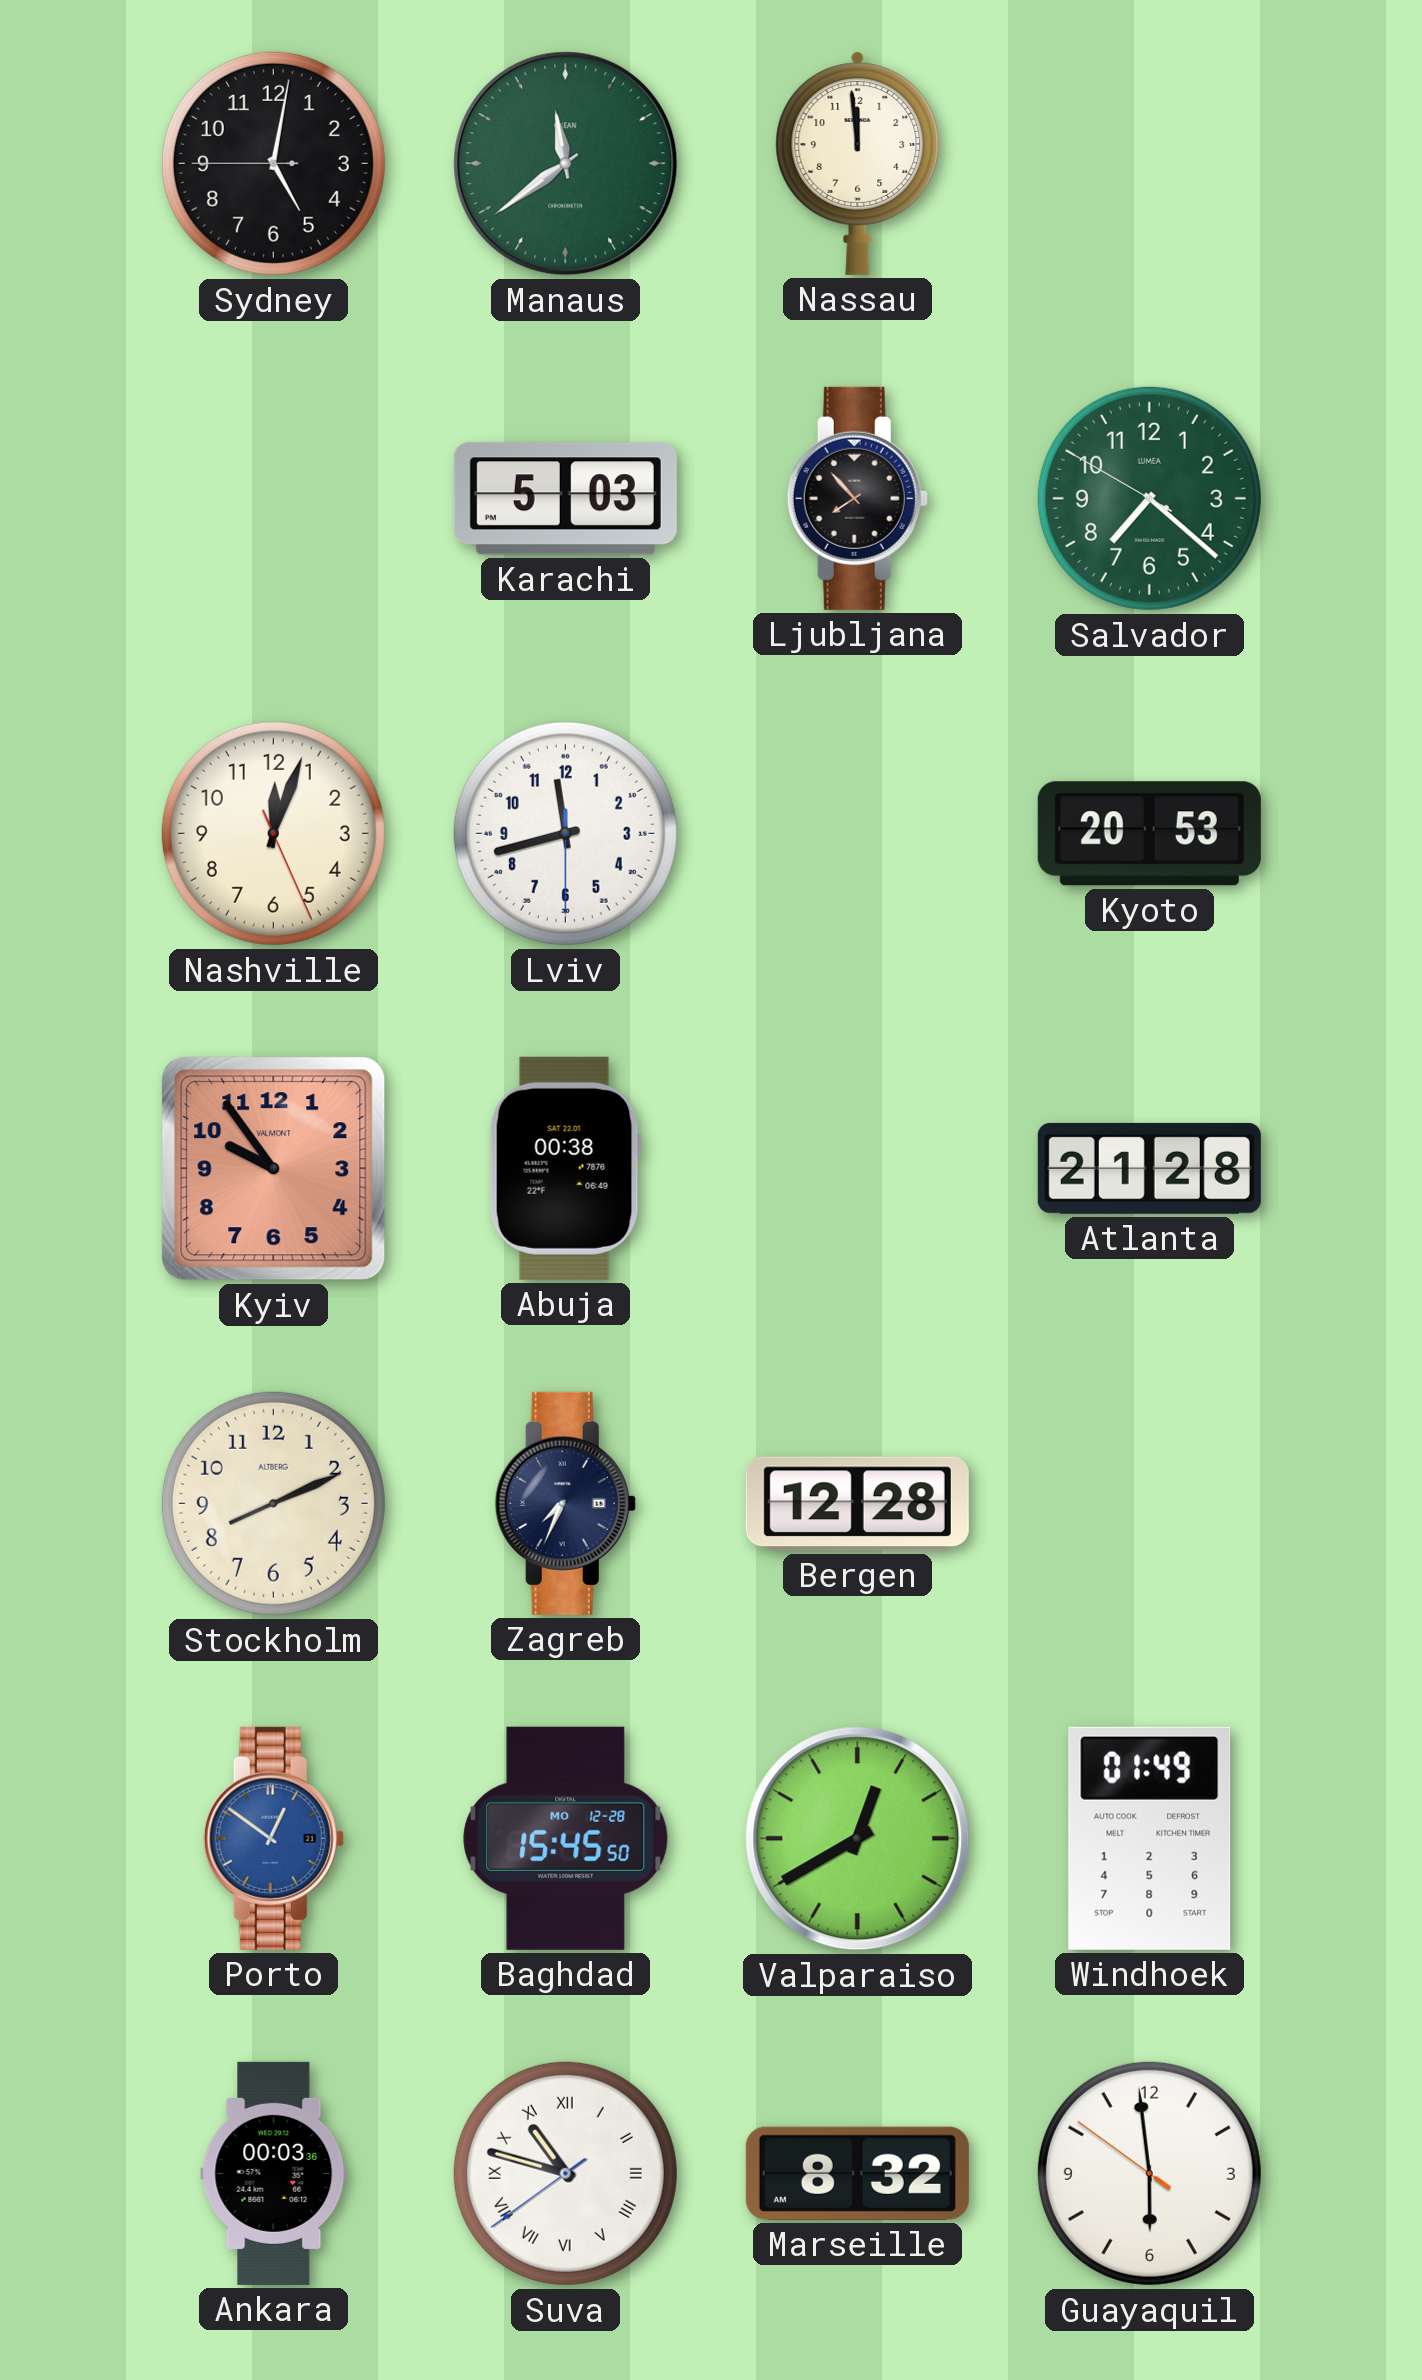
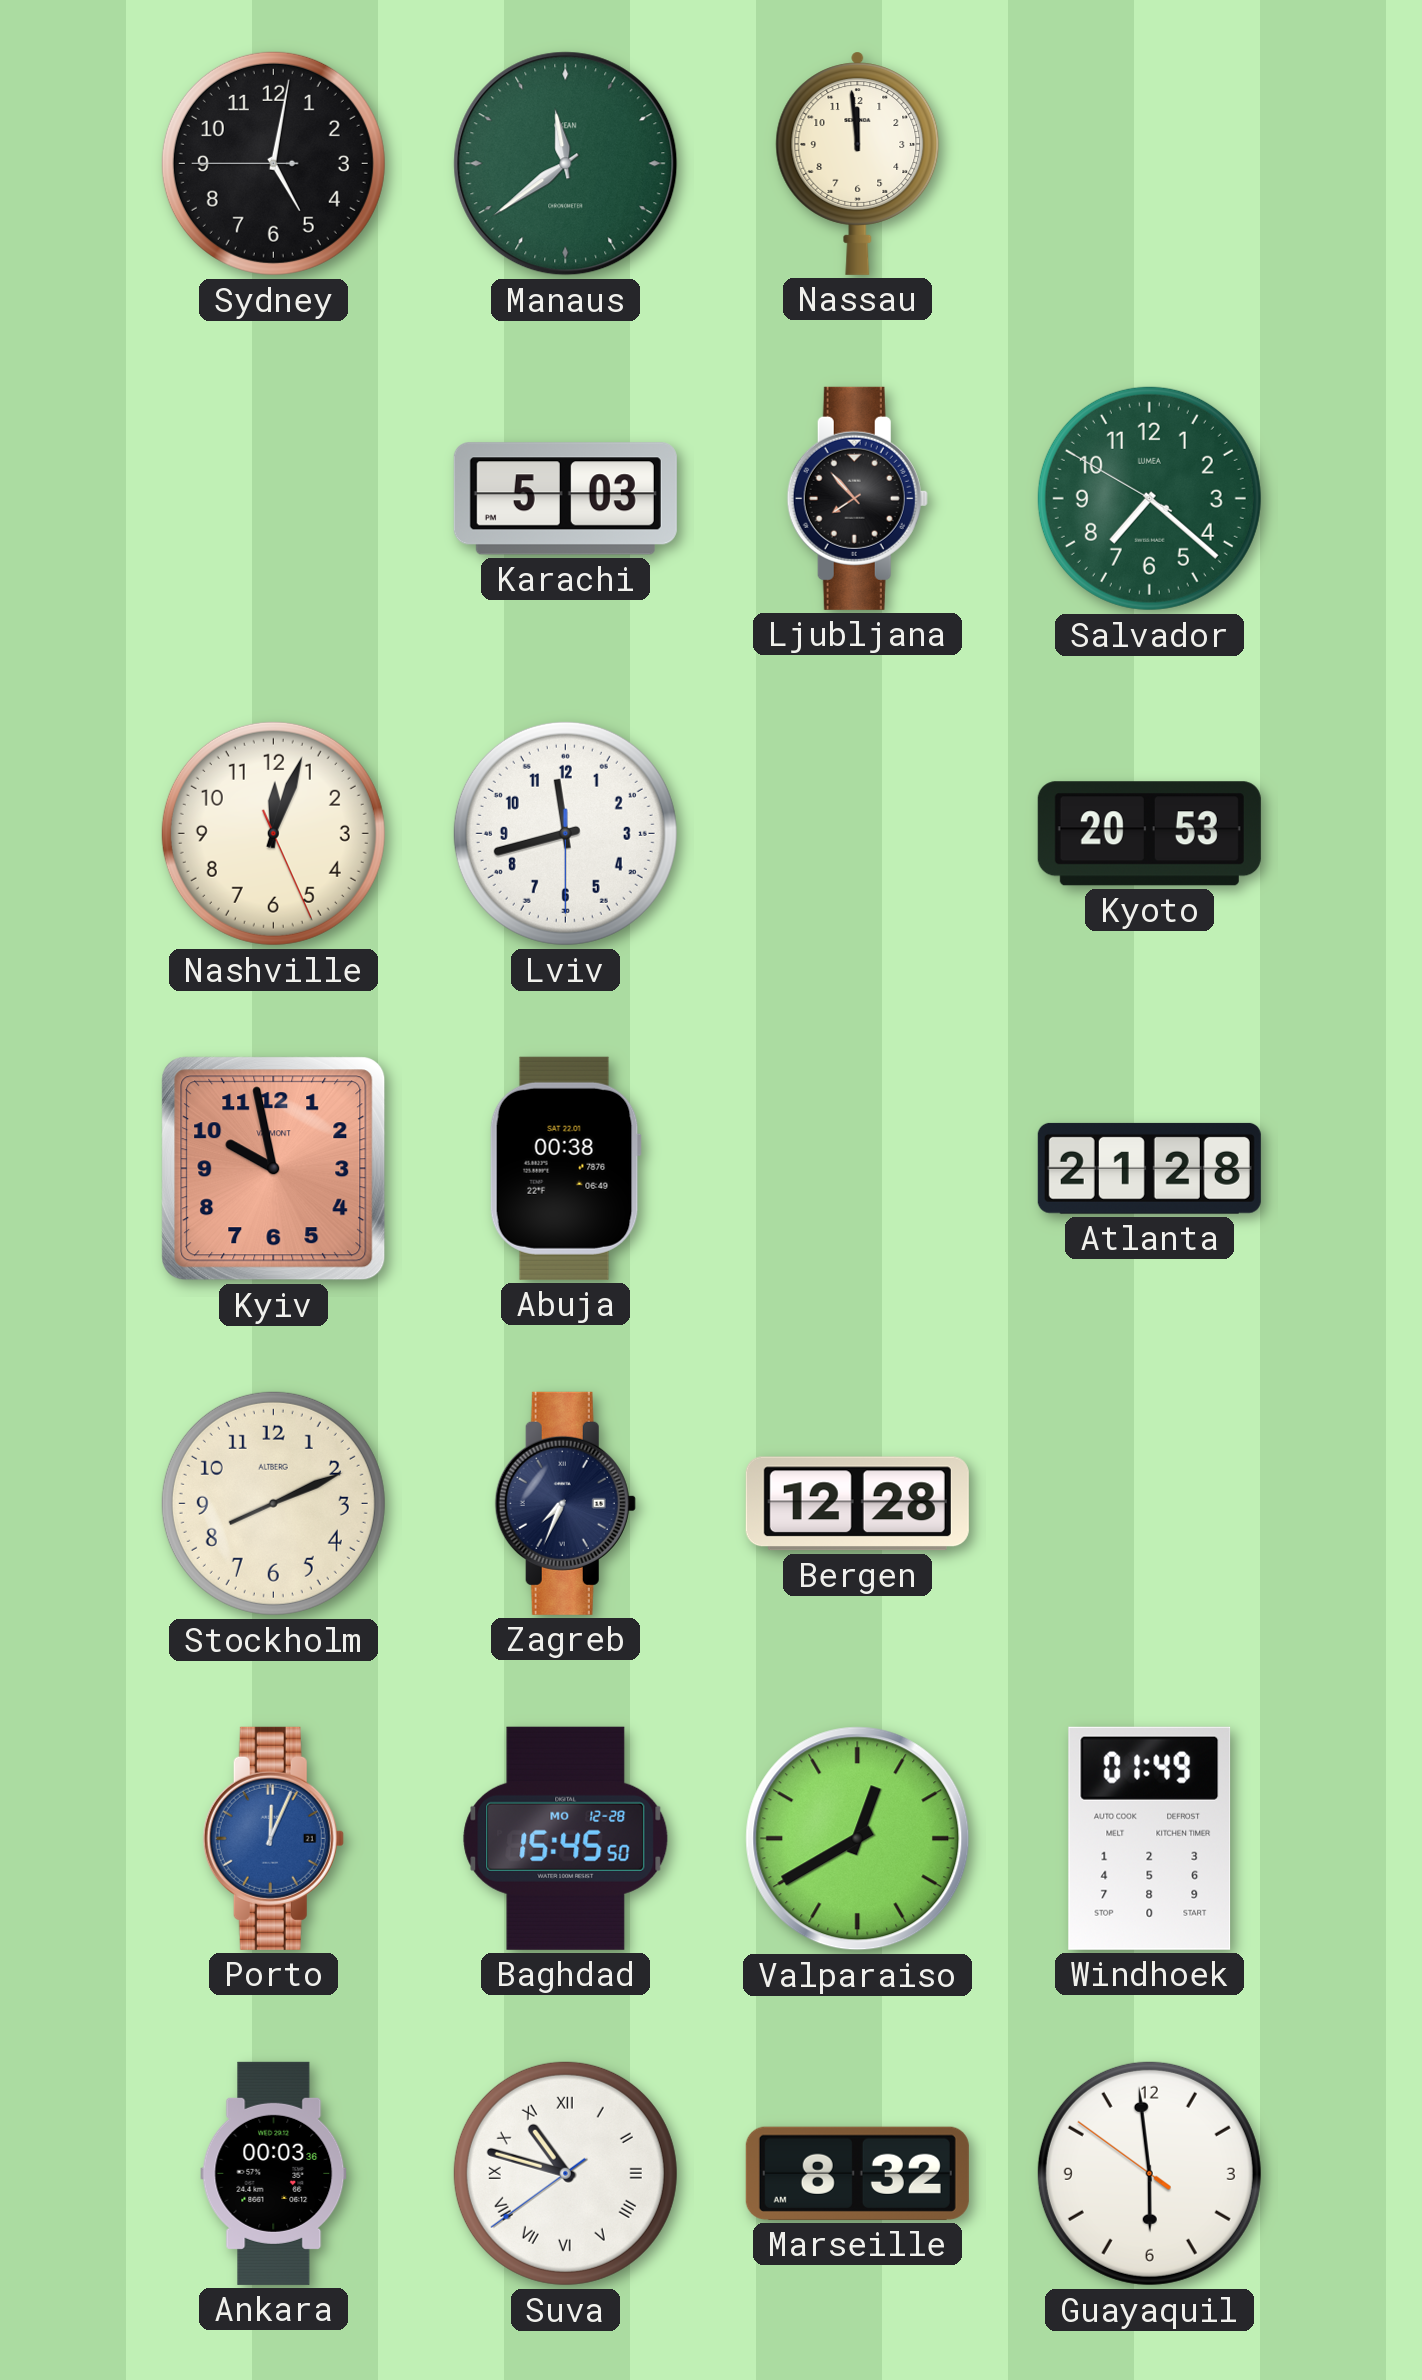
Kyiv: 9:54 -> 9:58 (274, 1169)
Porto: 12:51 -> 12:04 (273, 1838)
